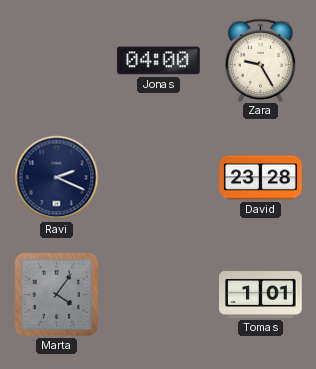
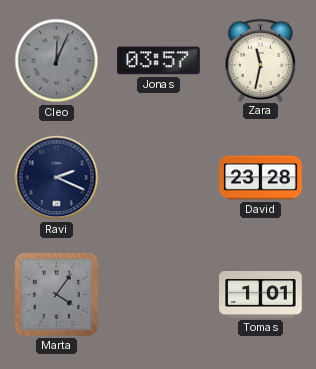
Cleo: none -> 12:04 (57, 61)
Jonas: 04:00 -> 03:57 (159, 61)
Zara: 9:25 -> 11:32 (261, 60)
